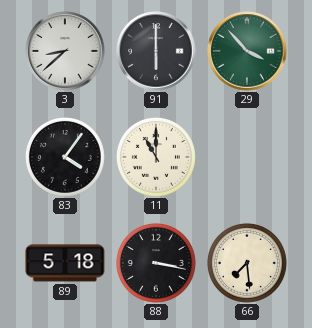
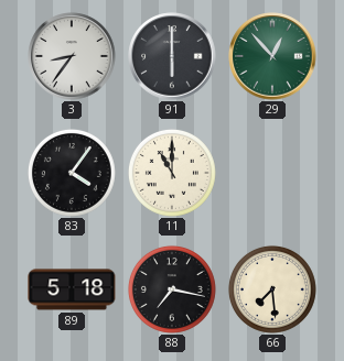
3: 8:38 -> 8:36 (72, 56)
29: 3:53 -> 12:53 (272, 56)
88: 3:17 -> 7:17 (172, 289)
